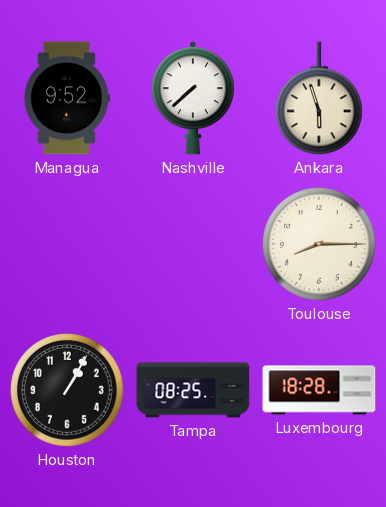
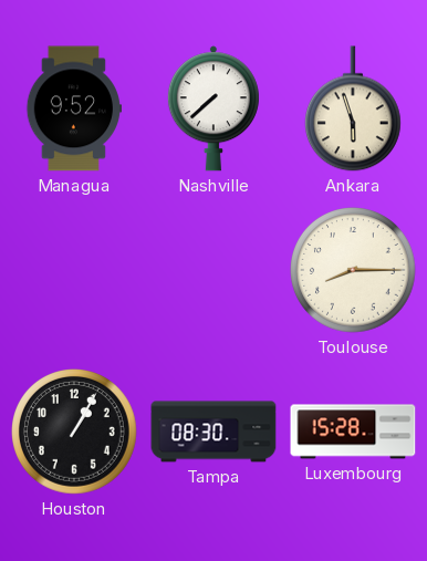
Tampa: 08:25 -> 08:30 (213, 432)
Luxembourg: 18:28 -> 15:28 (353, 432)
